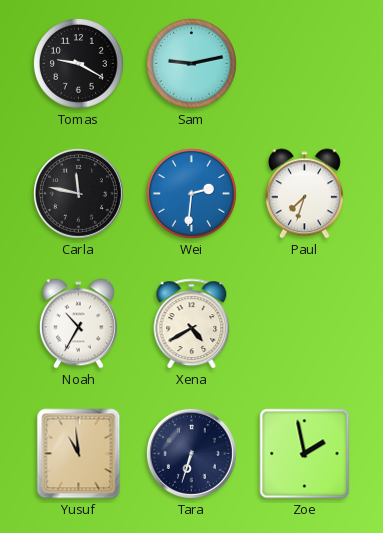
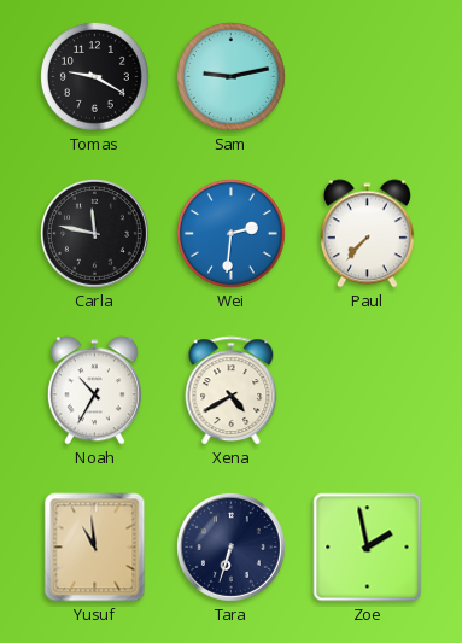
Paul: 7:33 -> 7:37 (367, 234)
